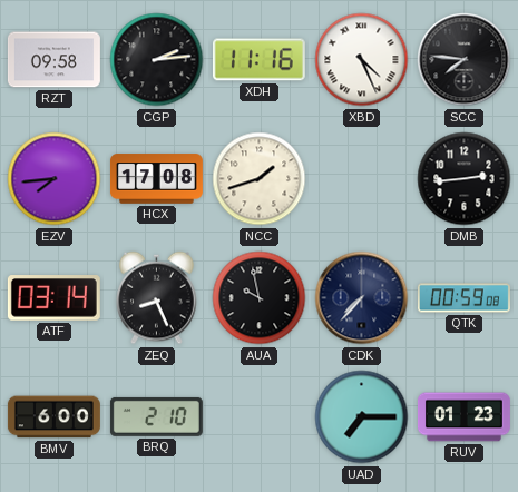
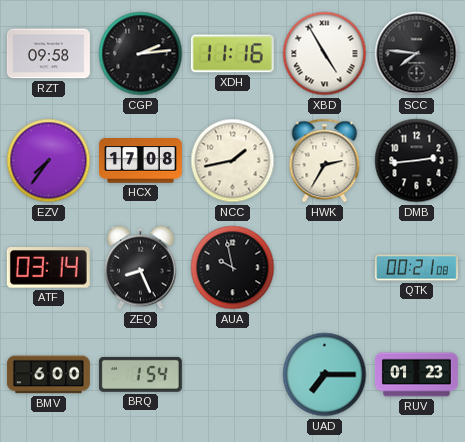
XBD: 4:26 -> 4:55 (325, 54)
EZV: 7:44 -> 7:36 (49, 161)
NCC: 1:42 -> 1:43 (233, 161)
HWK: none -> 2:35 (325, 161)
CDK: 7:37 -> none (362, 298)
QTK: 00:59 -> 00:21 (416, 268)
BRQ: 2:10 -> 1:54 (140, 374)
